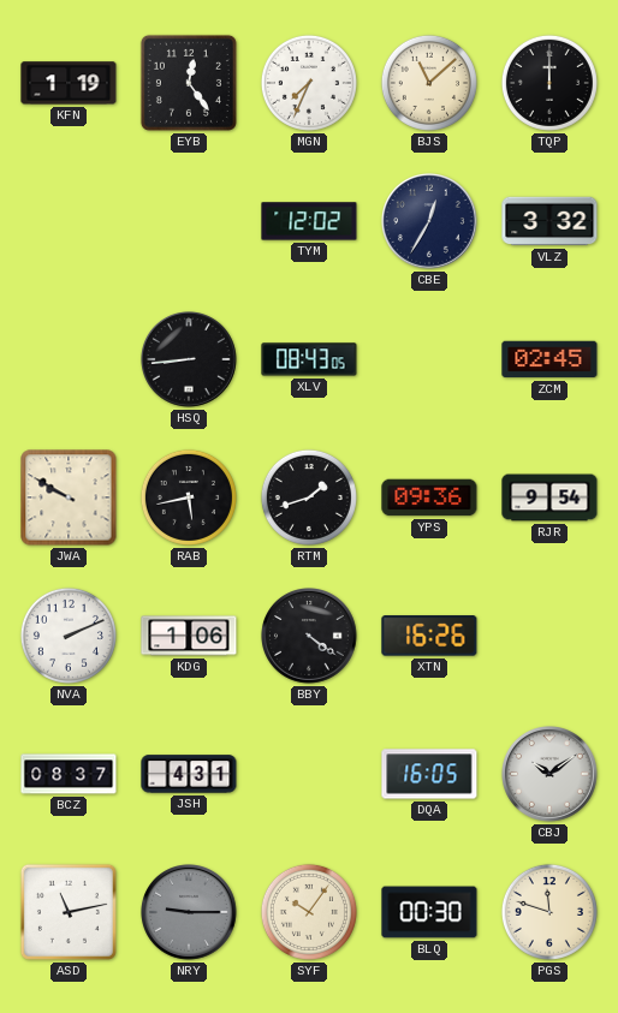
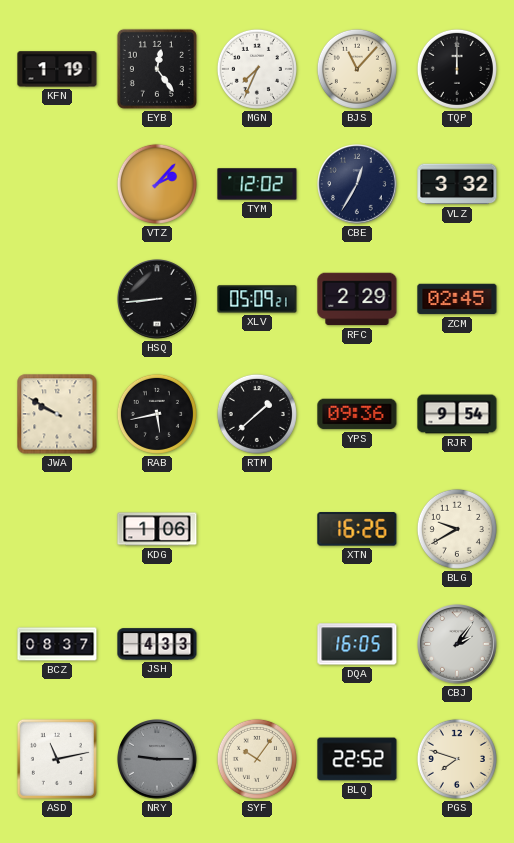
BJS: 11:08 -> 11:07 (357, 69)
VTZ: none -> 2:07 (157, 184)
XLV: 08:43 -> 05:09 (257, 299)
RFC: none -> 2:29 (357, 299)
RTM: 1:42 -> 1:38 (257, 414)
NVA: 2:11 -> none (69, 636)
BBY: 4:21 -> none (310, 637)
BLG: none -> 9:40 (457, 529)
JSH: 4:31 -> 4:33 (157, 644)
CBJ: 10:09 -> 2:06 (458, 645)
BLQ: 00:30 -> 22:52 (357, 759)
PGS: 11:48 -> 7:48 (457, 759)
